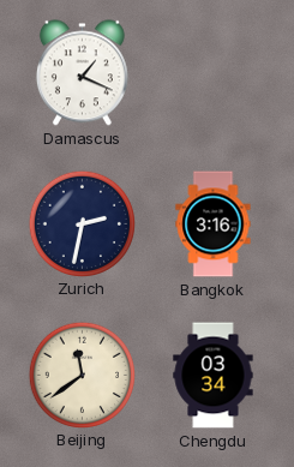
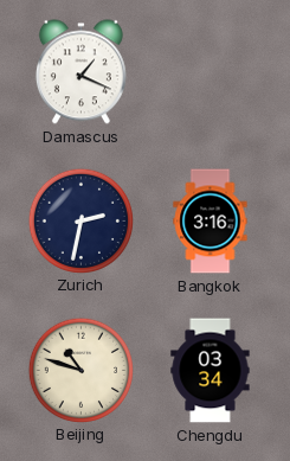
Beijing: 11:39 -> 10:48 (80, 370)
